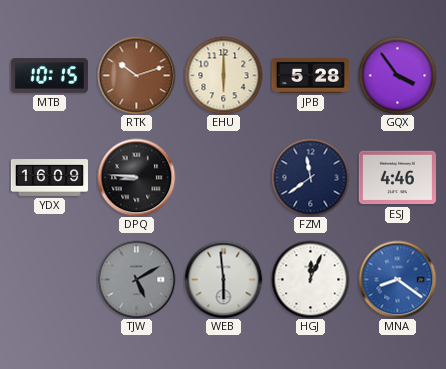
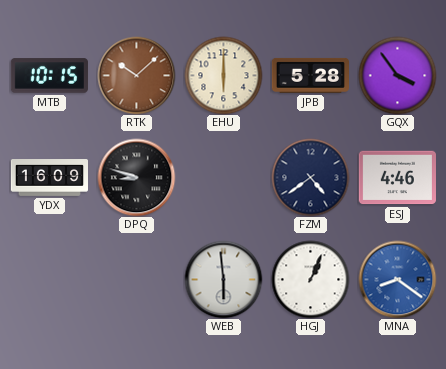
RTK: 10:12 -> 10:08 (136, 75)
DPQ: 8:46 -> 8:48 (136, 177)
FZM: 11:39 -> 4:39 (310, 177)
TJW: 5:10 -> none (136, 279)
HGJ: 12:04 -> 1:04 (310, 279)
